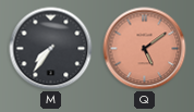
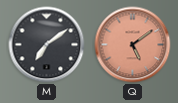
M: 7:36 -> 7:09 (47, 45)
